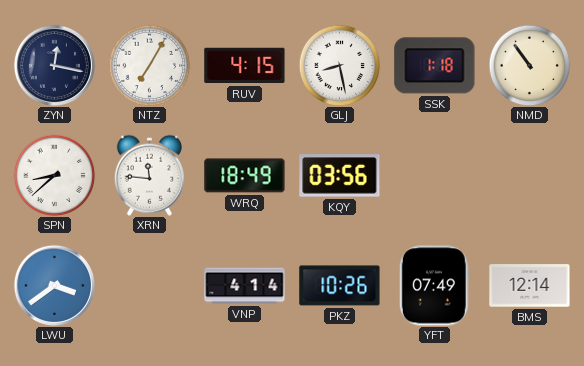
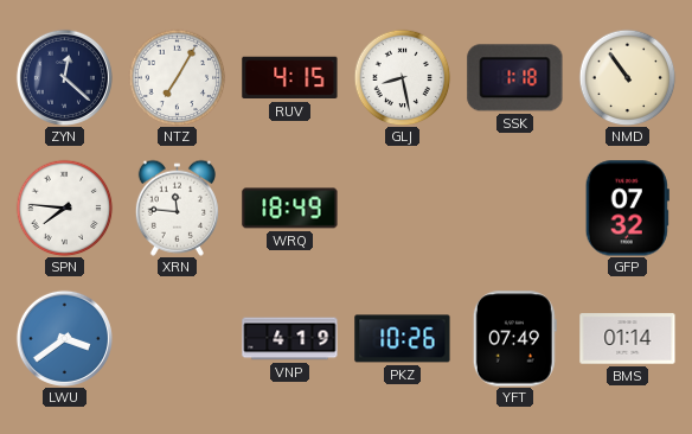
ZYN: 12:17 -> 12:22 (64, 77)
SPN: 8:38 -> 7:46 (64, 208)
KQY: 03:56 -> none (340, 176)
GFP: none -> 07:32 (627, 209)
VNP: 4:14 -> 4:19 (290, 339)
BMS: 12:14 -> 01:14 (628, 339)
